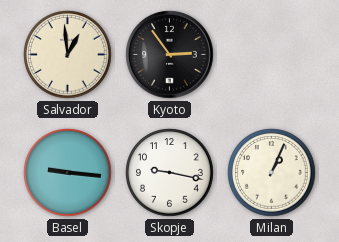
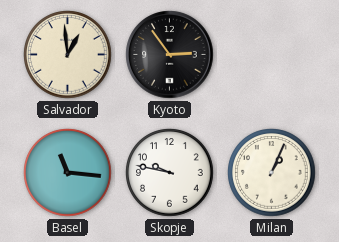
Basel: 9:16 -> 11:16 (68, 173)
Skopje: 9:17 -> 9:47 (170, 173)
